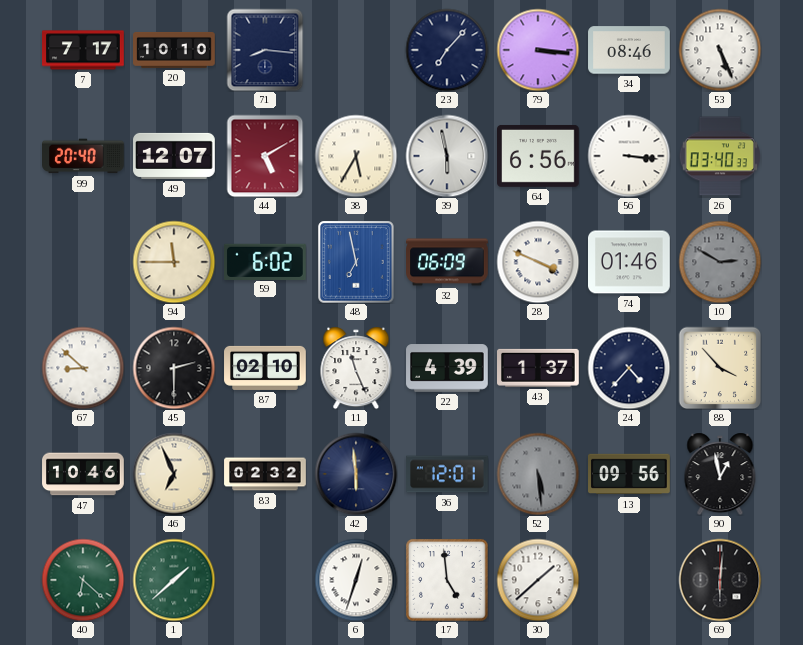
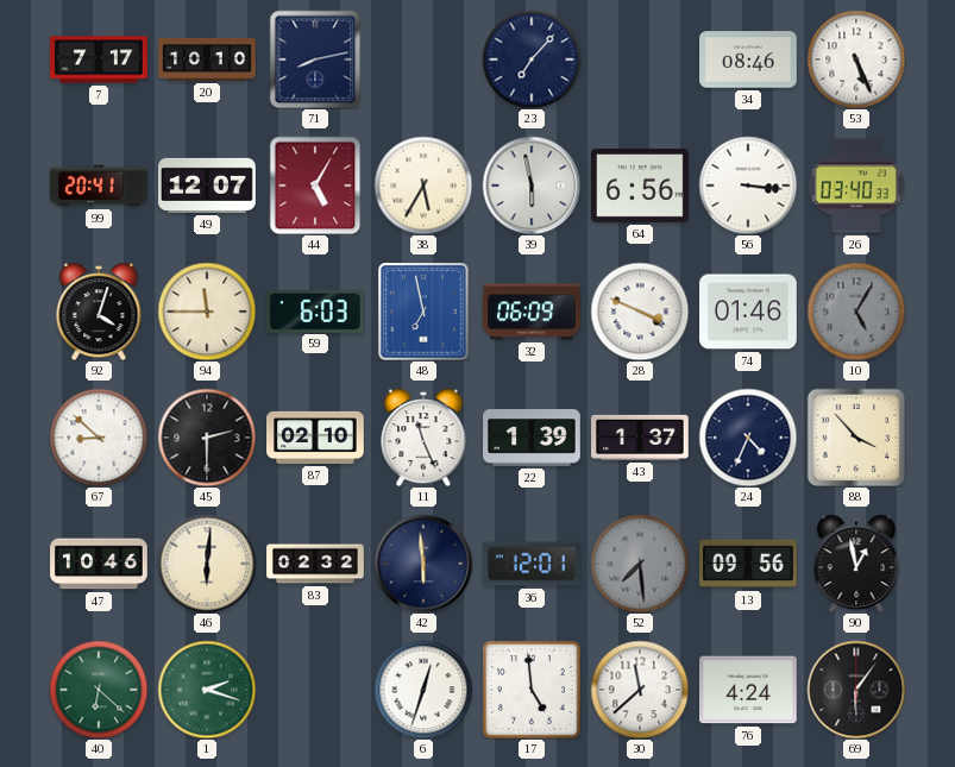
71: 8:16 -> 8:13 (315, 59)
79: 3:16 -> none (538, 50)
99: 20:40 -> 20:41 (100, 186)
44: 5:10 -> 5:05 (315, 186)
92: none -> 4:03 (99, 312)
59: 6:02 -> 6:03 (316, 310)
10: 2:50 -> 5:05 (856, 312)
22: 4:39 -> 1:39 (532, 438)
24: 4:37 -> 4:34 (748, 438)
46: 6:56 -> 6:01 (207, 564)
52: 5:29 -> 7:29 (640, 564)
1: 1:38 -> 2:18 (207, 690)
30: 1:38 -> 11:38 (640, 690)
76: none -> 4:24 (749, 690)
69: 6:01 -> 6:06 (856, 690)
